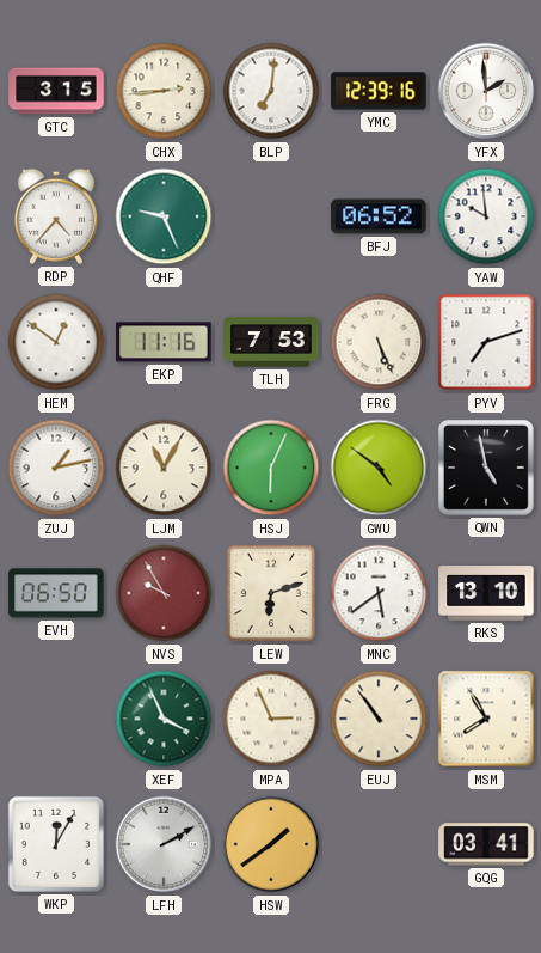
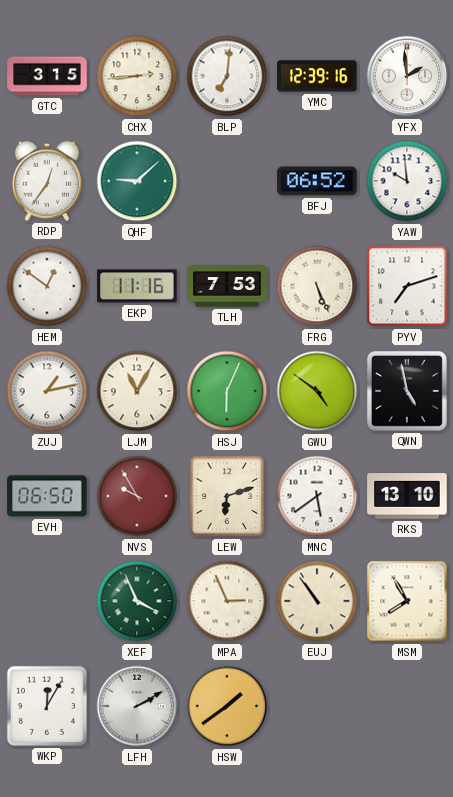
RDP: 4:37 -> 12:36 (46, 181)
QHF: 9:26 -> 9:08 (137, 181)
GQG: 03:41 -> none (486, 844)
